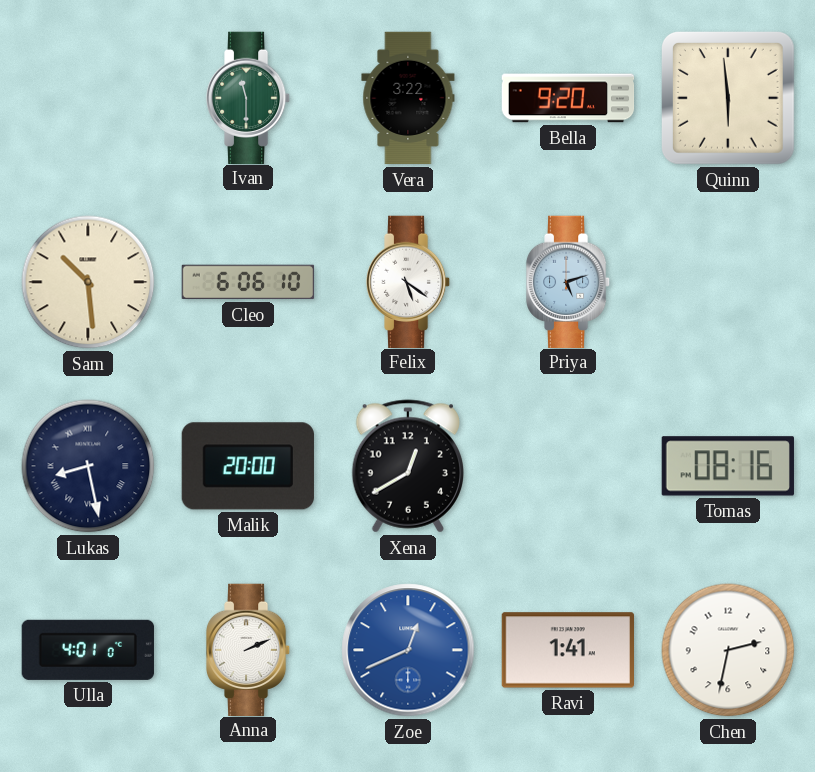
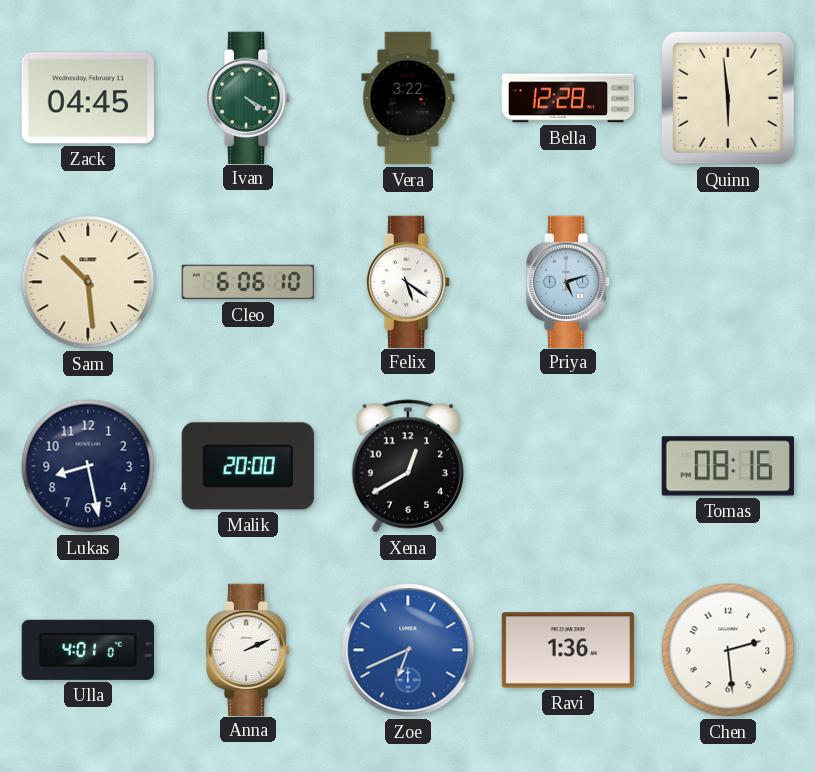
Zack: none -> 04:45 (87, 98)
Ivan: 11:30 -> 4:20 (248, 97)
Bella: 9:20 -> 12:28 (568, 98)
Lukas numerals: Roman -> Arabic (88, 466)
Zoe: 12:41 -> 6:41 (408, 650)
Ravi: 1:41 -> 1:36 (567, 650)
Chen: 2:32 -> 2:29 (728, 650)
